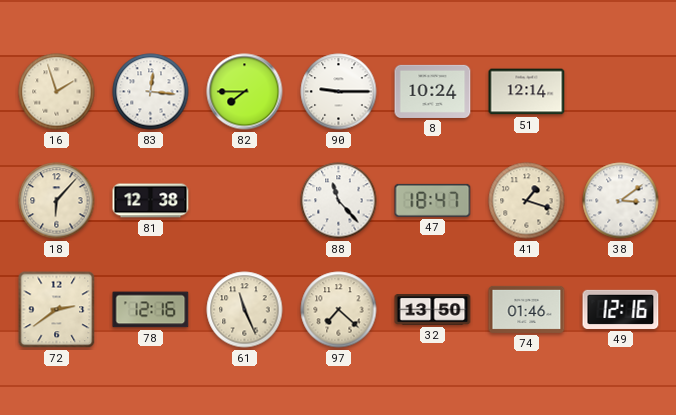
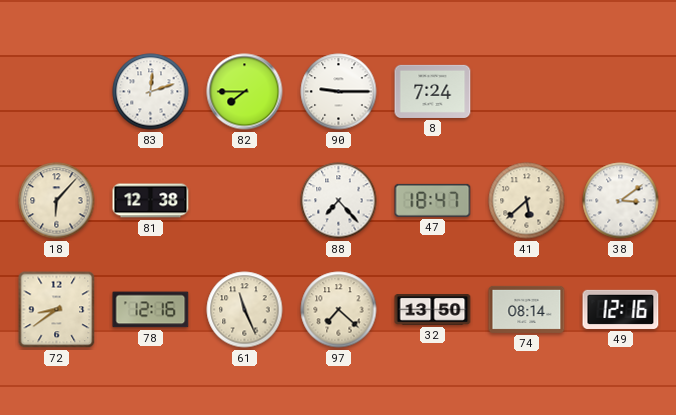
16: 1:57 -> none (57, 92)
83: 12:16 -> 12:12 (151, 92)
8: 10:24 -> 7:24 (433, 91)
51: 12:14 -> none (527, 92)
88: 11:23 -> 7:23 (339, 201)
41: 1:18 -> 5:38 (527, 201)
72: 2:39 -> 8:39 (57, 310)
74: 01:46 -> 08:14 (527, 309)
